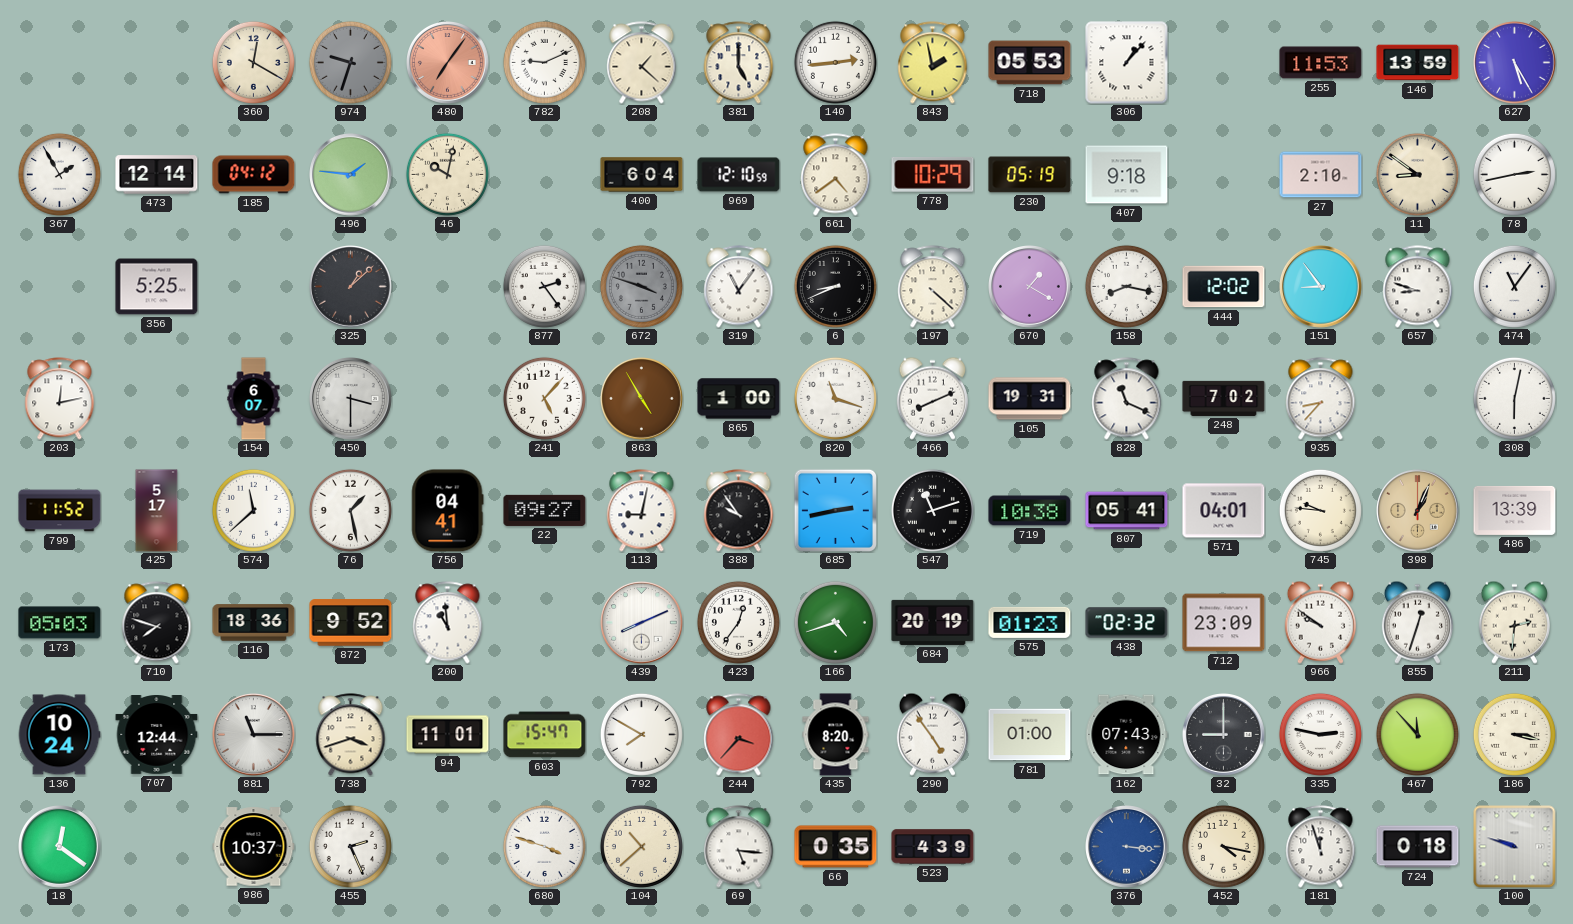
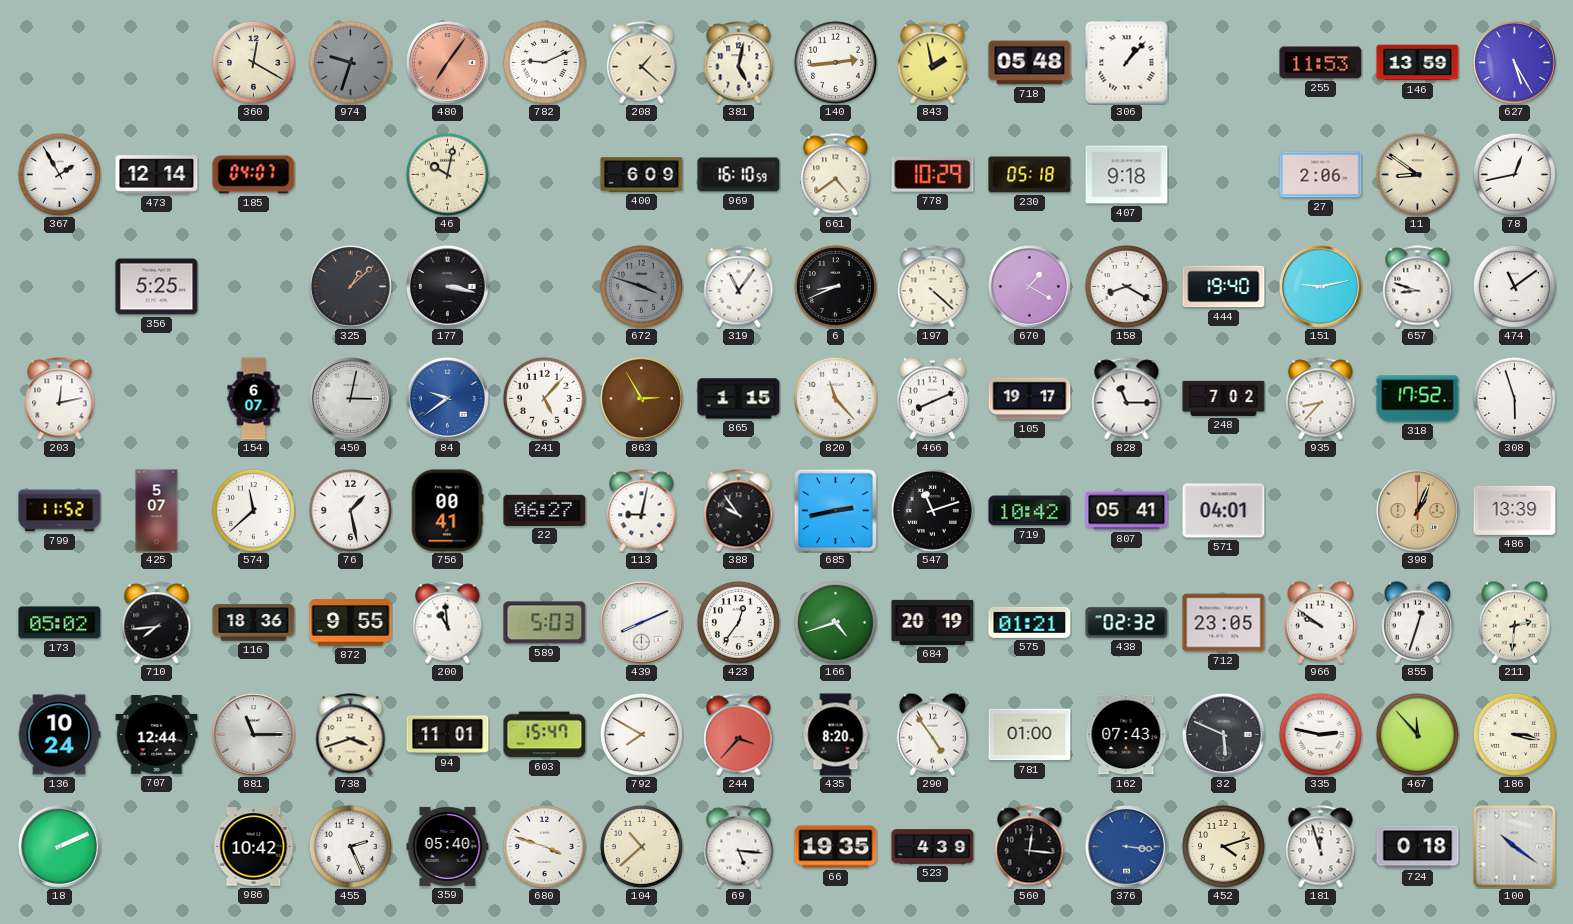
381: 5:00 -> 5:02 (739, 63)
718: 05:53 -> 05:48 (1030, 63)
185: 04:12 -> 04:07 (254, 175)
496: 1:46 -> none (351, 175)
400: 6:04 -> 6:09 (642, 175)
969: 12:10 -> 16:10 (739, 175)
230: 05:19 -> 05:18 (1030, 175)
27: 2:10 -> 2:06 (1321, 175)
78: 2:43 -> 12:43 (1514, 174)
177: none -> 3:17 (448, 287)
877: 2:24 -> none (544, 286)
158: 8:17 -> 8:20 (1126, 286)
444: 12:02 -> 19:40 (1224, 287)
151: 8:54 -> 9:13 (1321, 287)
474: 11:06 -> 11:09 (1514, 286)
450: 3:30 -> 3:02 (351, 399)
84: none -> 9:39 (448, 399)
863: 4:55 -> 2:55 (642, 399)
865: 1:00 -> 1:15 (739, 399)
820: 11:18 -> 11:23 (835, 398)
105: 19:31 -> 19:17 (1030, 399)
828: 11:19 -> 11:15 (1127, 399)
318: none -> 17:52 (1418, 399)
308: 6:02 -> 5:57 (1514, 398)
425: 5:17 -> 5:07 (157, 511)
756: 04:41 -> 00:41 (447, 511)
22: 09:27 -> 06:27 (545, 510)
719: 10:38 -> 10:42 (1030, 511)
745: 9:46 -> none (1320, 510)
173: 05:03 -> 05:02 (60, 623)
710: 7:48 -> 7:44 (157, 623)
872: 9:52 -> 9:55 (351, 623)
589: none -> 5:03 (545, 623)
575: 01:23 -> 01:21 (1030, 622)
712: 23:09 -> 23:05 (1224, 623)
32: 9:00 -> 5:49 (1224, 735)
18: 12:21 -> 2:11 (60, 847)
986: 10:37 -> 10:42 (254, 847)
359: none -> 05:40 (448, 846)
66: 0:35 -> 19:35 (836, 847)
560: none -> 12:16 (1030, 847)
452: 4:17 -> 4:12 (1223, 846)
100: 9:48 -> 10:21 (1515, 847)
